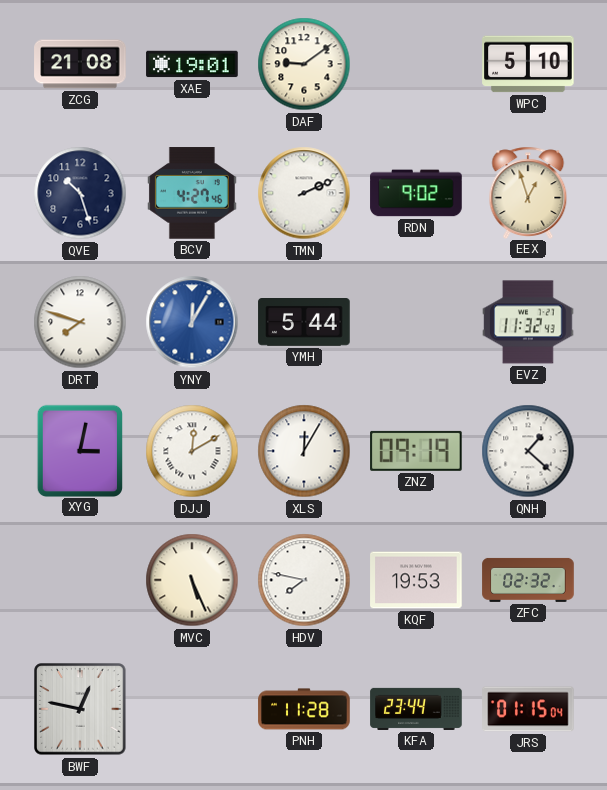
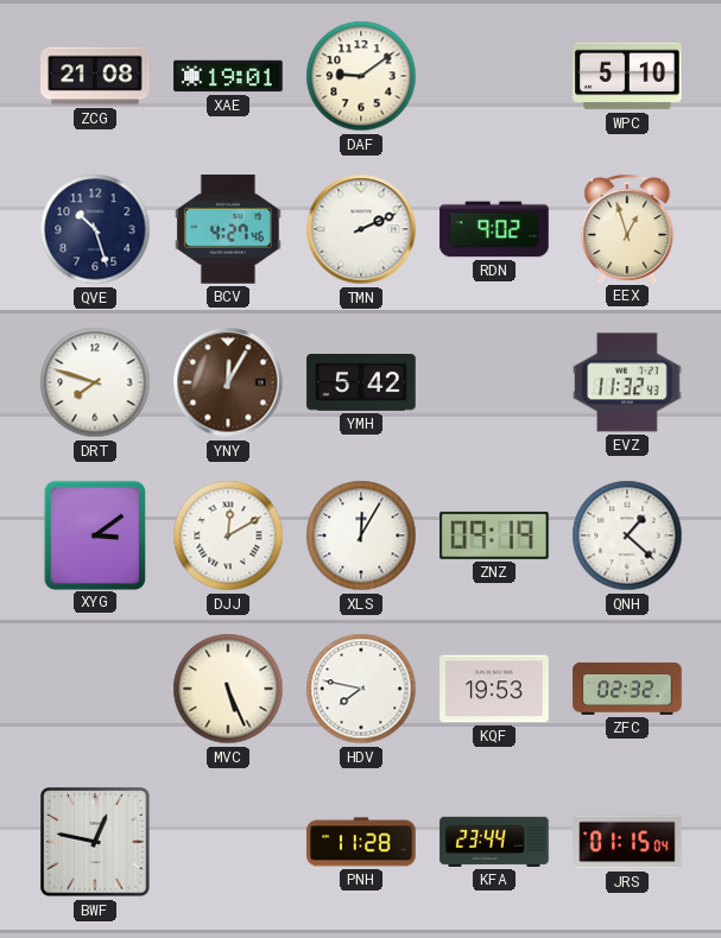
YNY dial: blue -> brown (228, 382)
YMH: 5:44 -> 5:42 (361, 384)
XYG: 3:02 -> 3:09 (94, 534)
